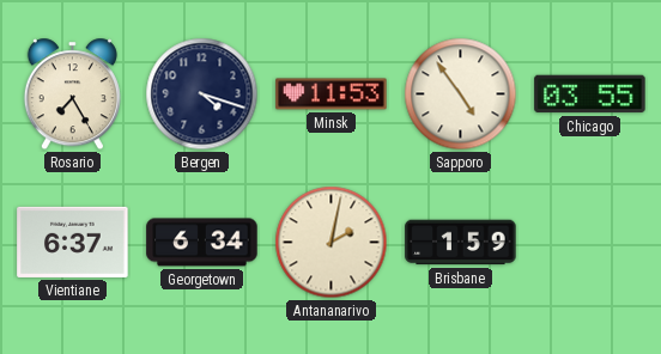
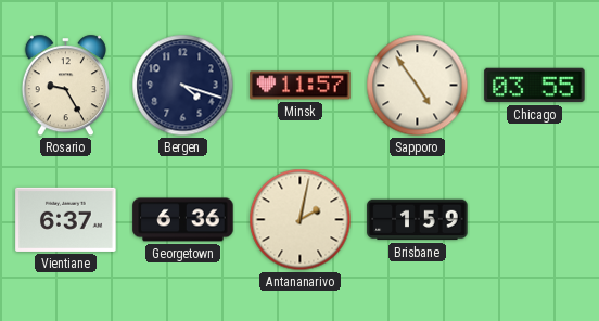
Rosario: 7:25 -> 9:25 (65, 86)
Minsk: 11:53 -> 11:57 (301, 86)
Georgetown: 6:34 -> 6:36 (183, 220)
